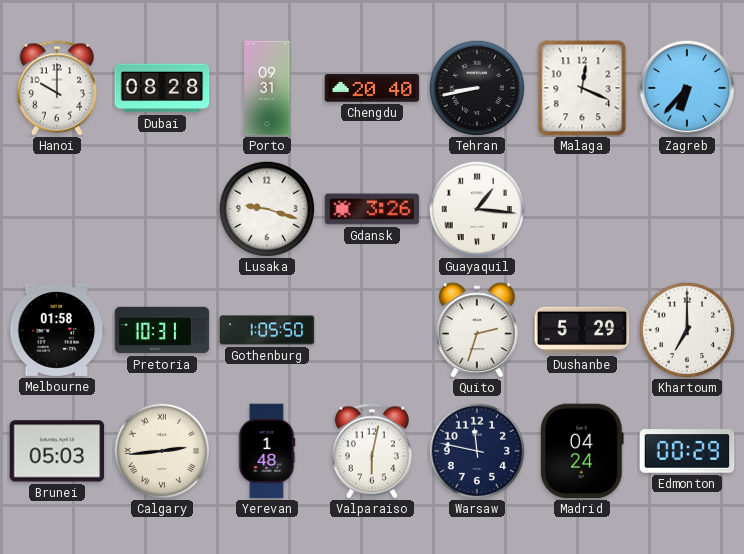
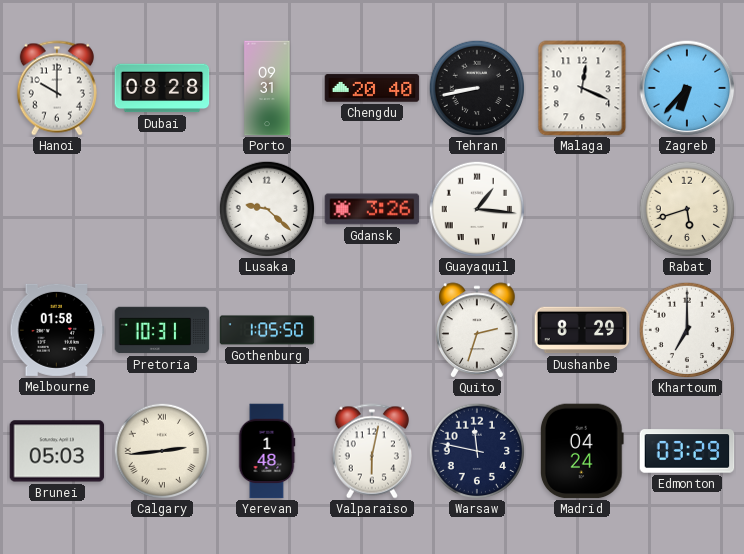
Lusaka: 9:18 -> 9:22 (267, 209)
Rabat: none -> 5:42 (687, 209)
Dushanbe: 5:29 -> 8:29 (582, 330)
Edmonton: 00:29 -> 03:29 (687, 451)
